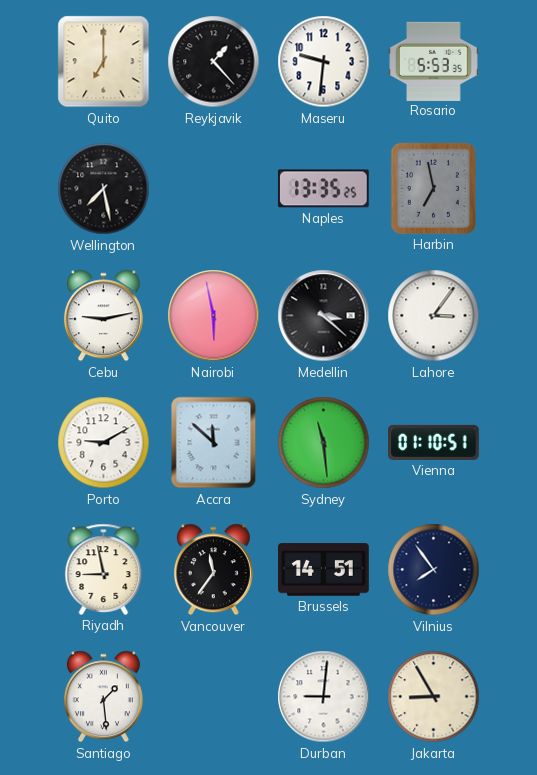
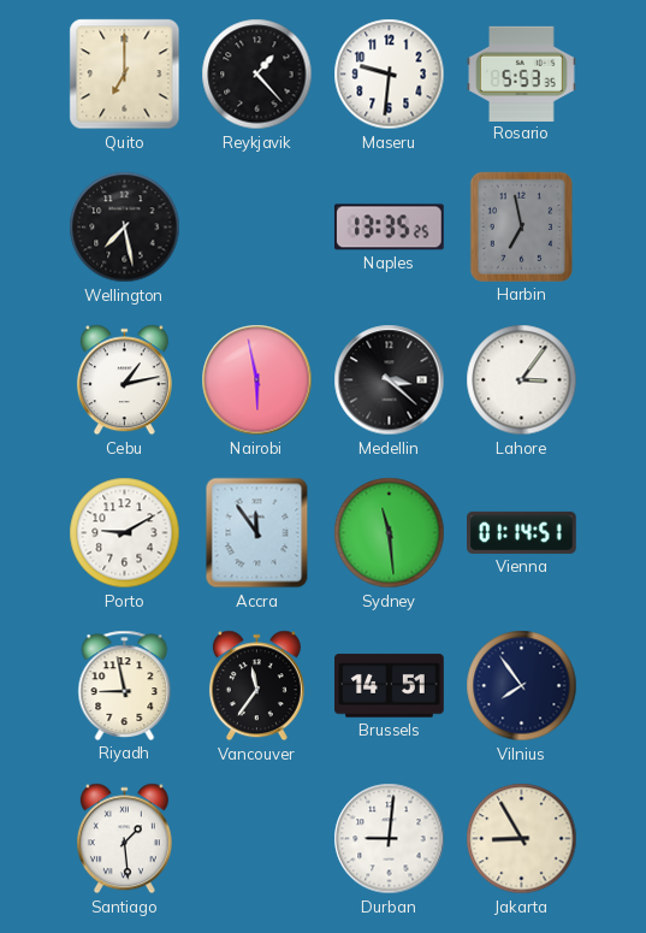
Cebu: 9:13 -> 1:13 (124, 380)
Accra: 11:52 -> 11:54 (257, 533)
Vienna: 01:10 -> 01:14 (522, 532)
